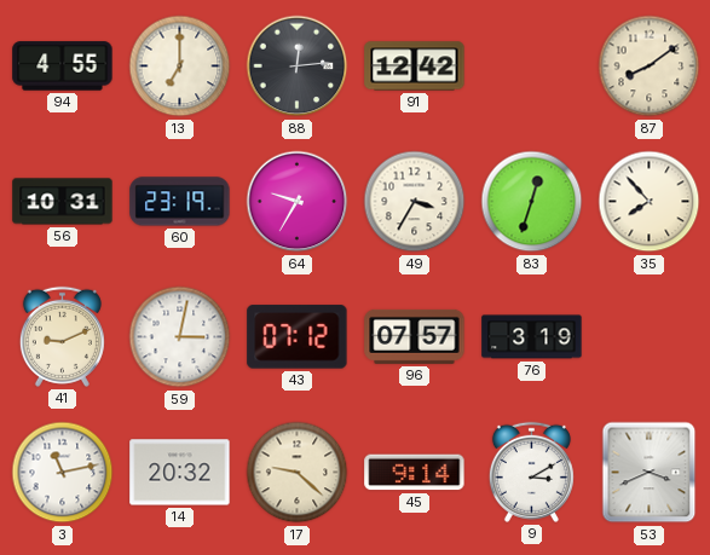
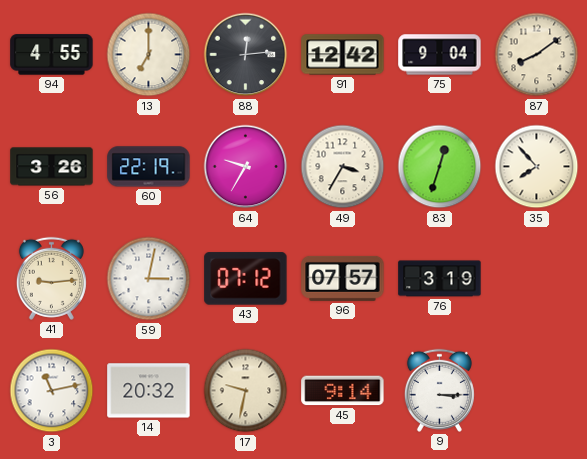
75: none -> 9:04 (440, 55)
56: 10:31 -> 3:26 (52, 167)
60: 23:19 -> 22:19 (149, 167)
41: 9:11 -> 9:14 (51, 278)
17: 9:22 -> 9:32 (246, 391)
9: 3:10 -> 3:15 (439, 390)
53: 3:41 -> none (650, 473)
